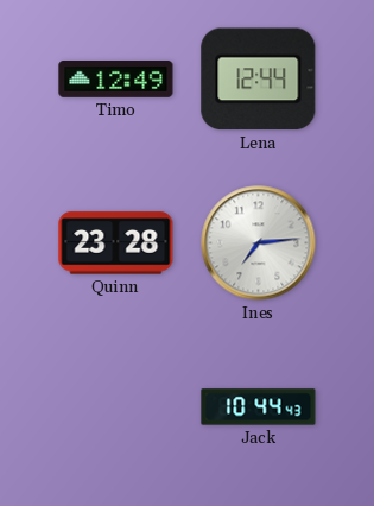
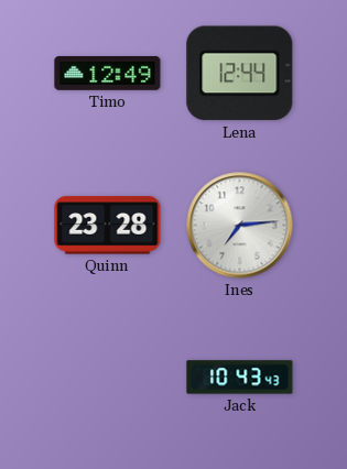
Jack: 10:44 -> 10:43 (240, 378)
